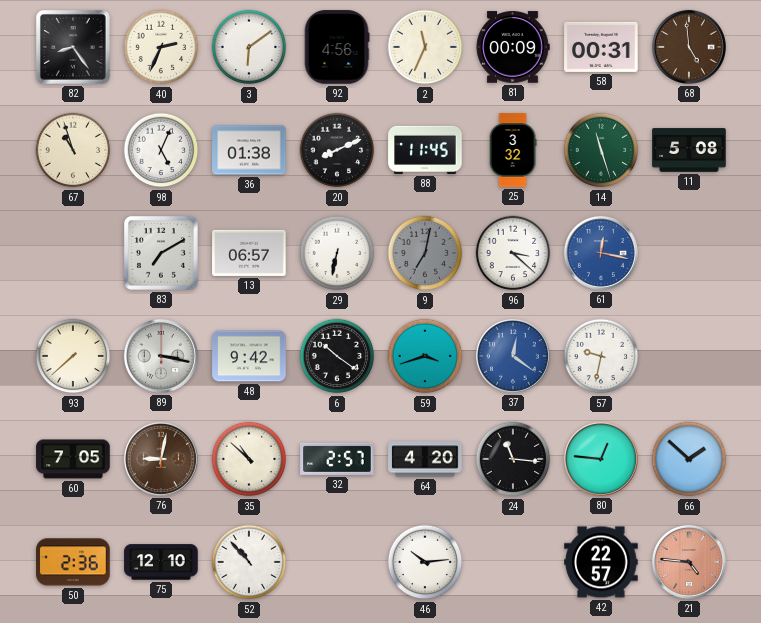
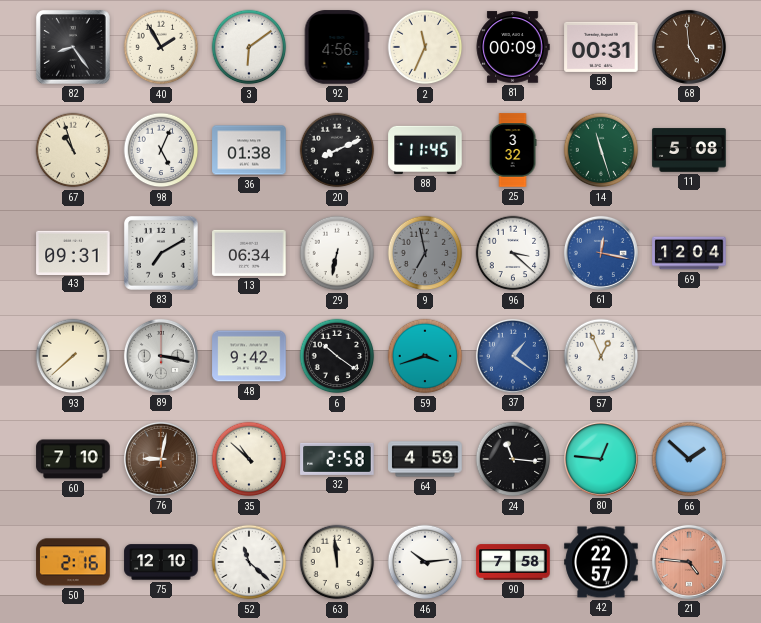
40: 2:34 -> 1:55 (161, 47)
43: none -> 09:31 (73, 252)
13: 06:57 -> 06:34 (249, 253)
9: 7:02 -> 6:58 (425, 253)
69: none -> 12:04 (689, 253)
37: 12:21 -> 1:21 (513, 356)
57: 9:32 -> 12:56 (601, 356)
60: 7:05 -> 7:10 (73, 459)
32: 2:57 -> 2:58 (337, 459)
64: 4:20 -> 4:59 (425, 459)
50: 2:36 -> 2:16 (73, 562)
52: 10:53 -> 11:22 (249, 562)
63: none -> 11:59 (337, 562)
90: none -> 7:58 (513, 562)
